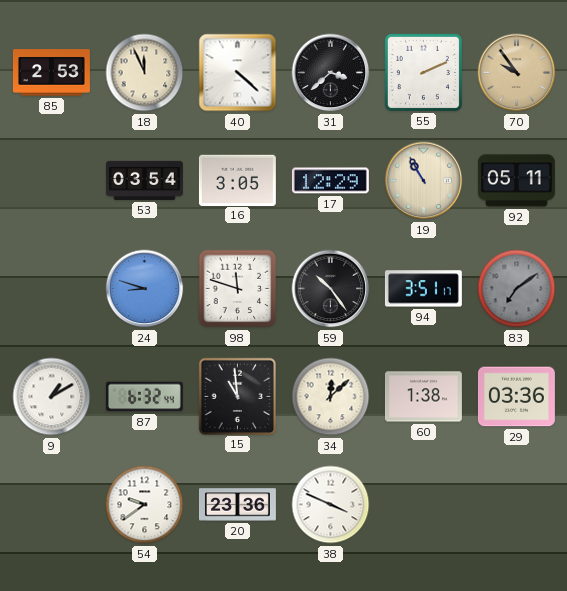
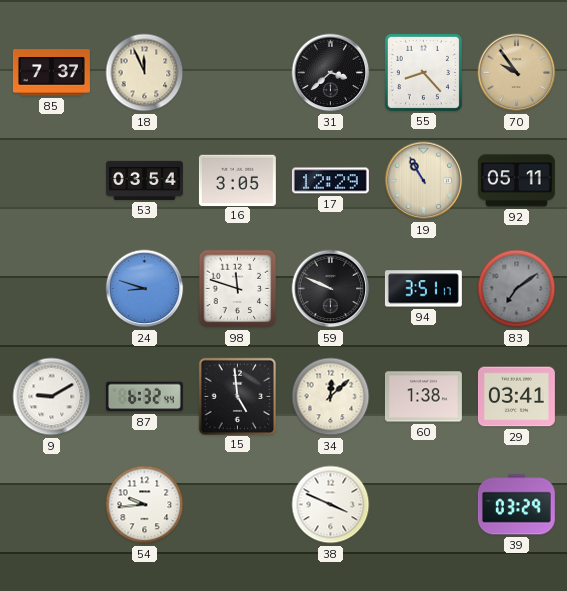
85: 2:53 -> 7:37 (51, 73)
40: 4:22 -> none (238, 73)
55: 2:11 -> 8:23 (423, 72)
59: 10:24 -> 9:49 (331, 289)
9: 1:10 -> 9:10 (52, 397)
15: 10:59 -> 4:59 (237, 396)
29: 03:36 -> 03:41 (516, 397)
54: 9:39 -> 9:44 (145, 505)
20: 23:36 -> none (237, 505)
39: none -> 03:29 (516, 505)
